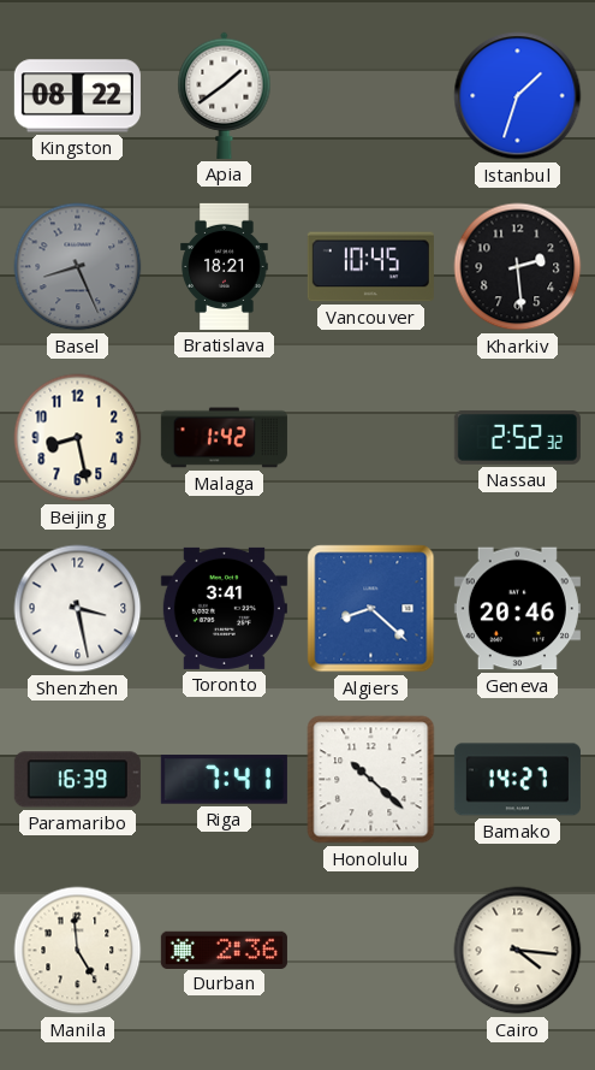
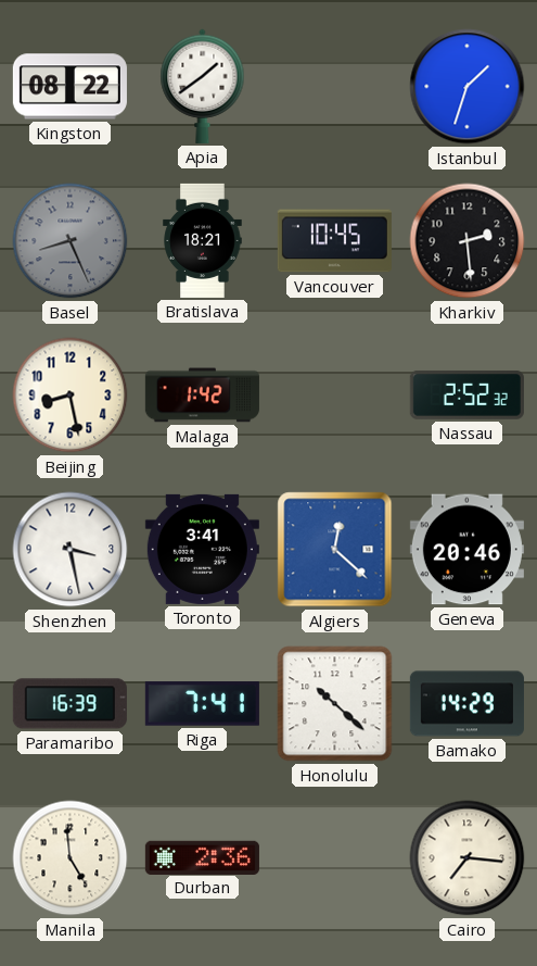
Algiers: 8:22 -> 12:22 (335, 550)
Bamako: 14:27 -> 14:29 (466, 704)
Cairo: 4:16 -> 7:16 (468, 858)
